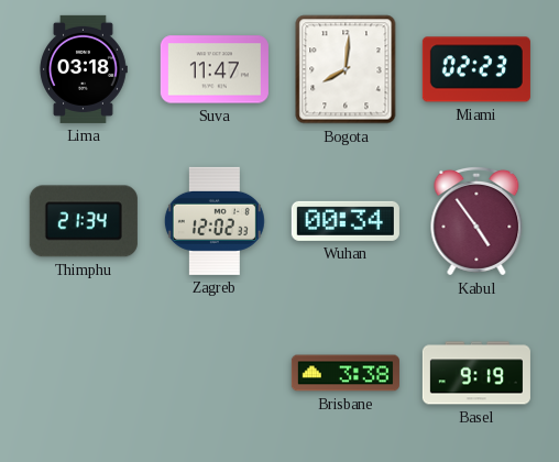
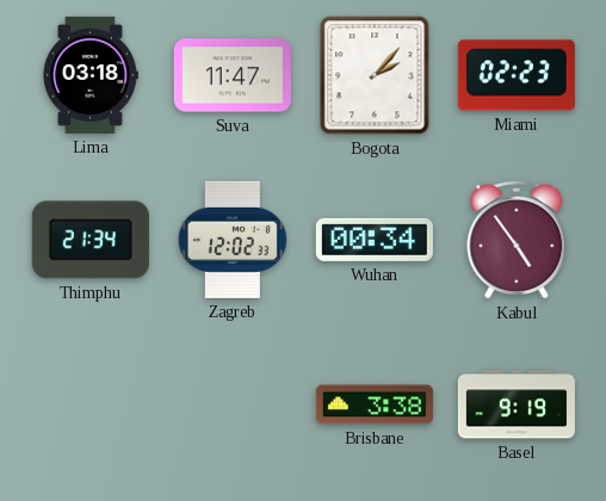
Bogota: 8:01 -> 2:07 (375, 75)
